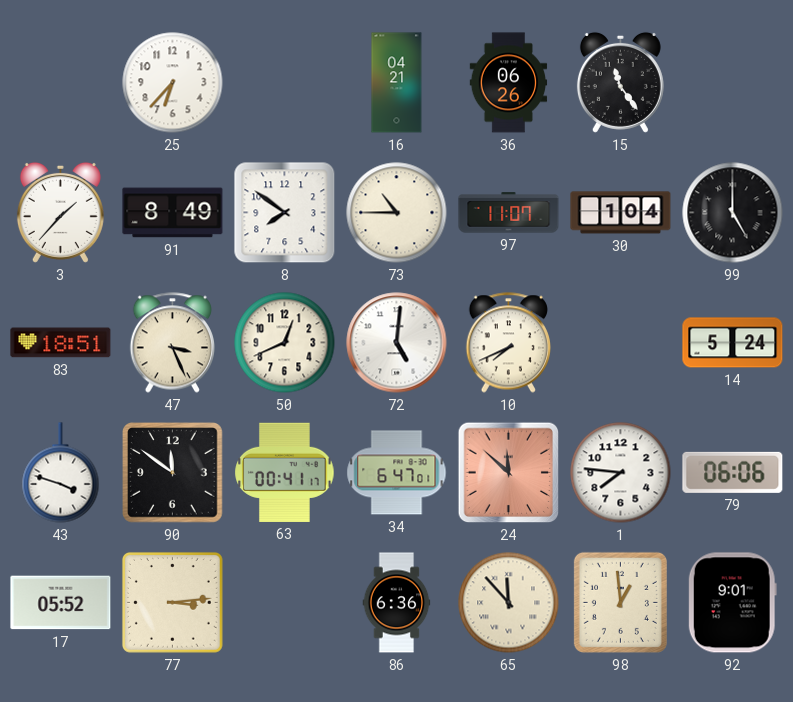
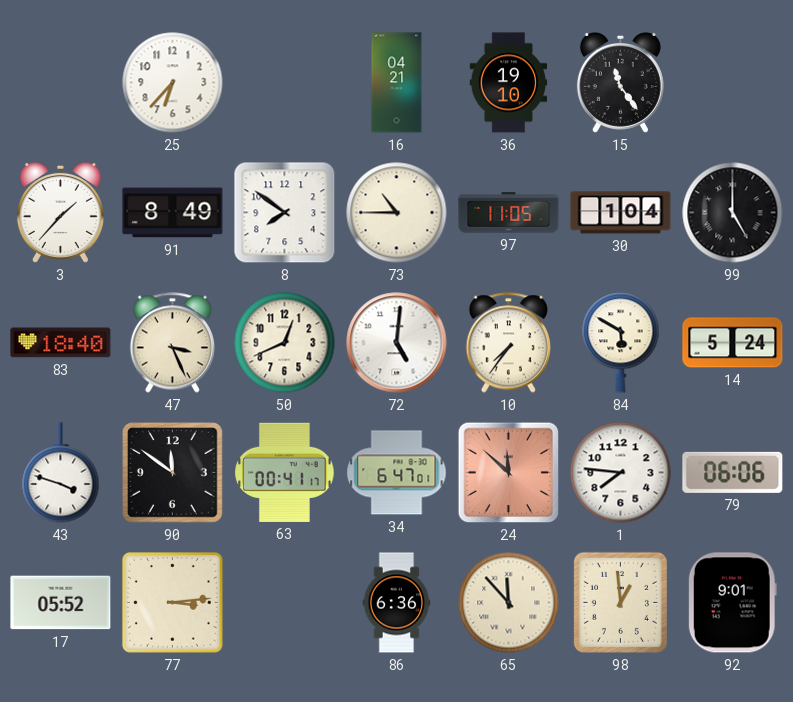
36: 06:26 -> 19:10 (509, 83)
97: 11:07 -> 11:05 (509, 213)
83: 18:51 -> 18:40 (61, 343)
10: 7:41 -> 7:36 (508, 343)
84: none -> 5:50 (621, 343)
